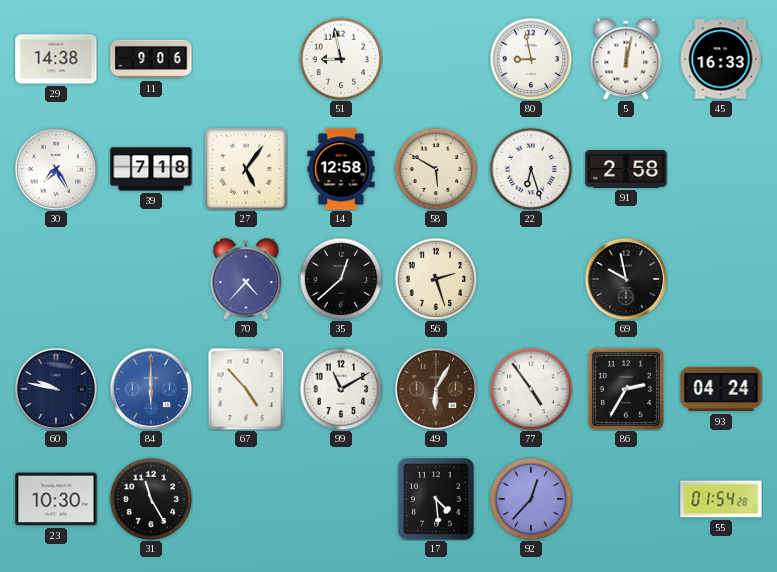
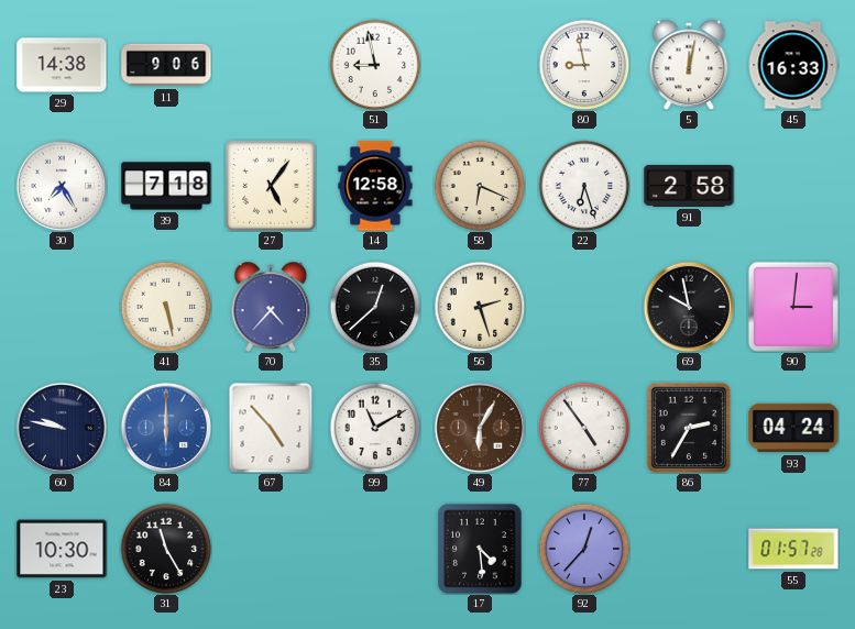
58: 5:50 -> 6:19 (480, 186)
41: none -> 5:28 (166, 307)
90: none -> 3:01 (793, 307)
55: 01:54 -> 01:57 (793, 549)
